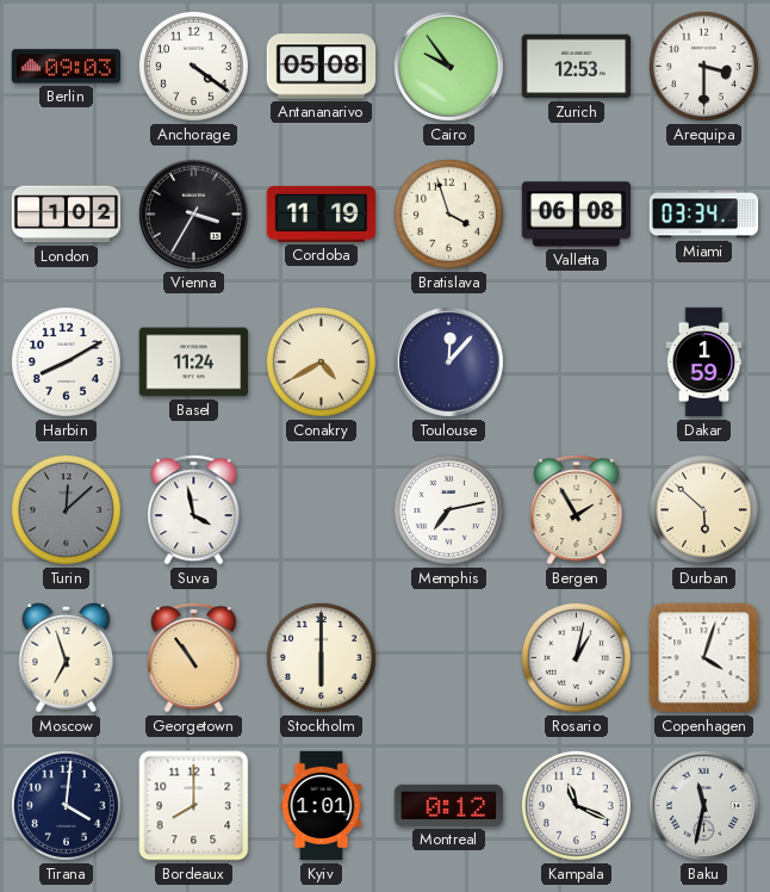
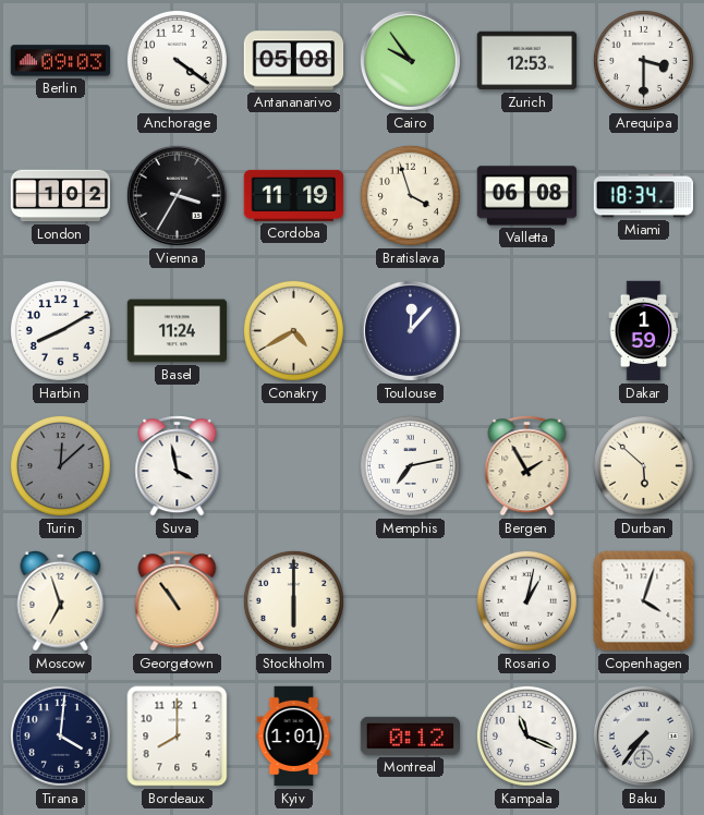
Miami: 03:34 -> 18:34 (644, 196)
Baku: 11:32 -> 7:36 (643, 735)
